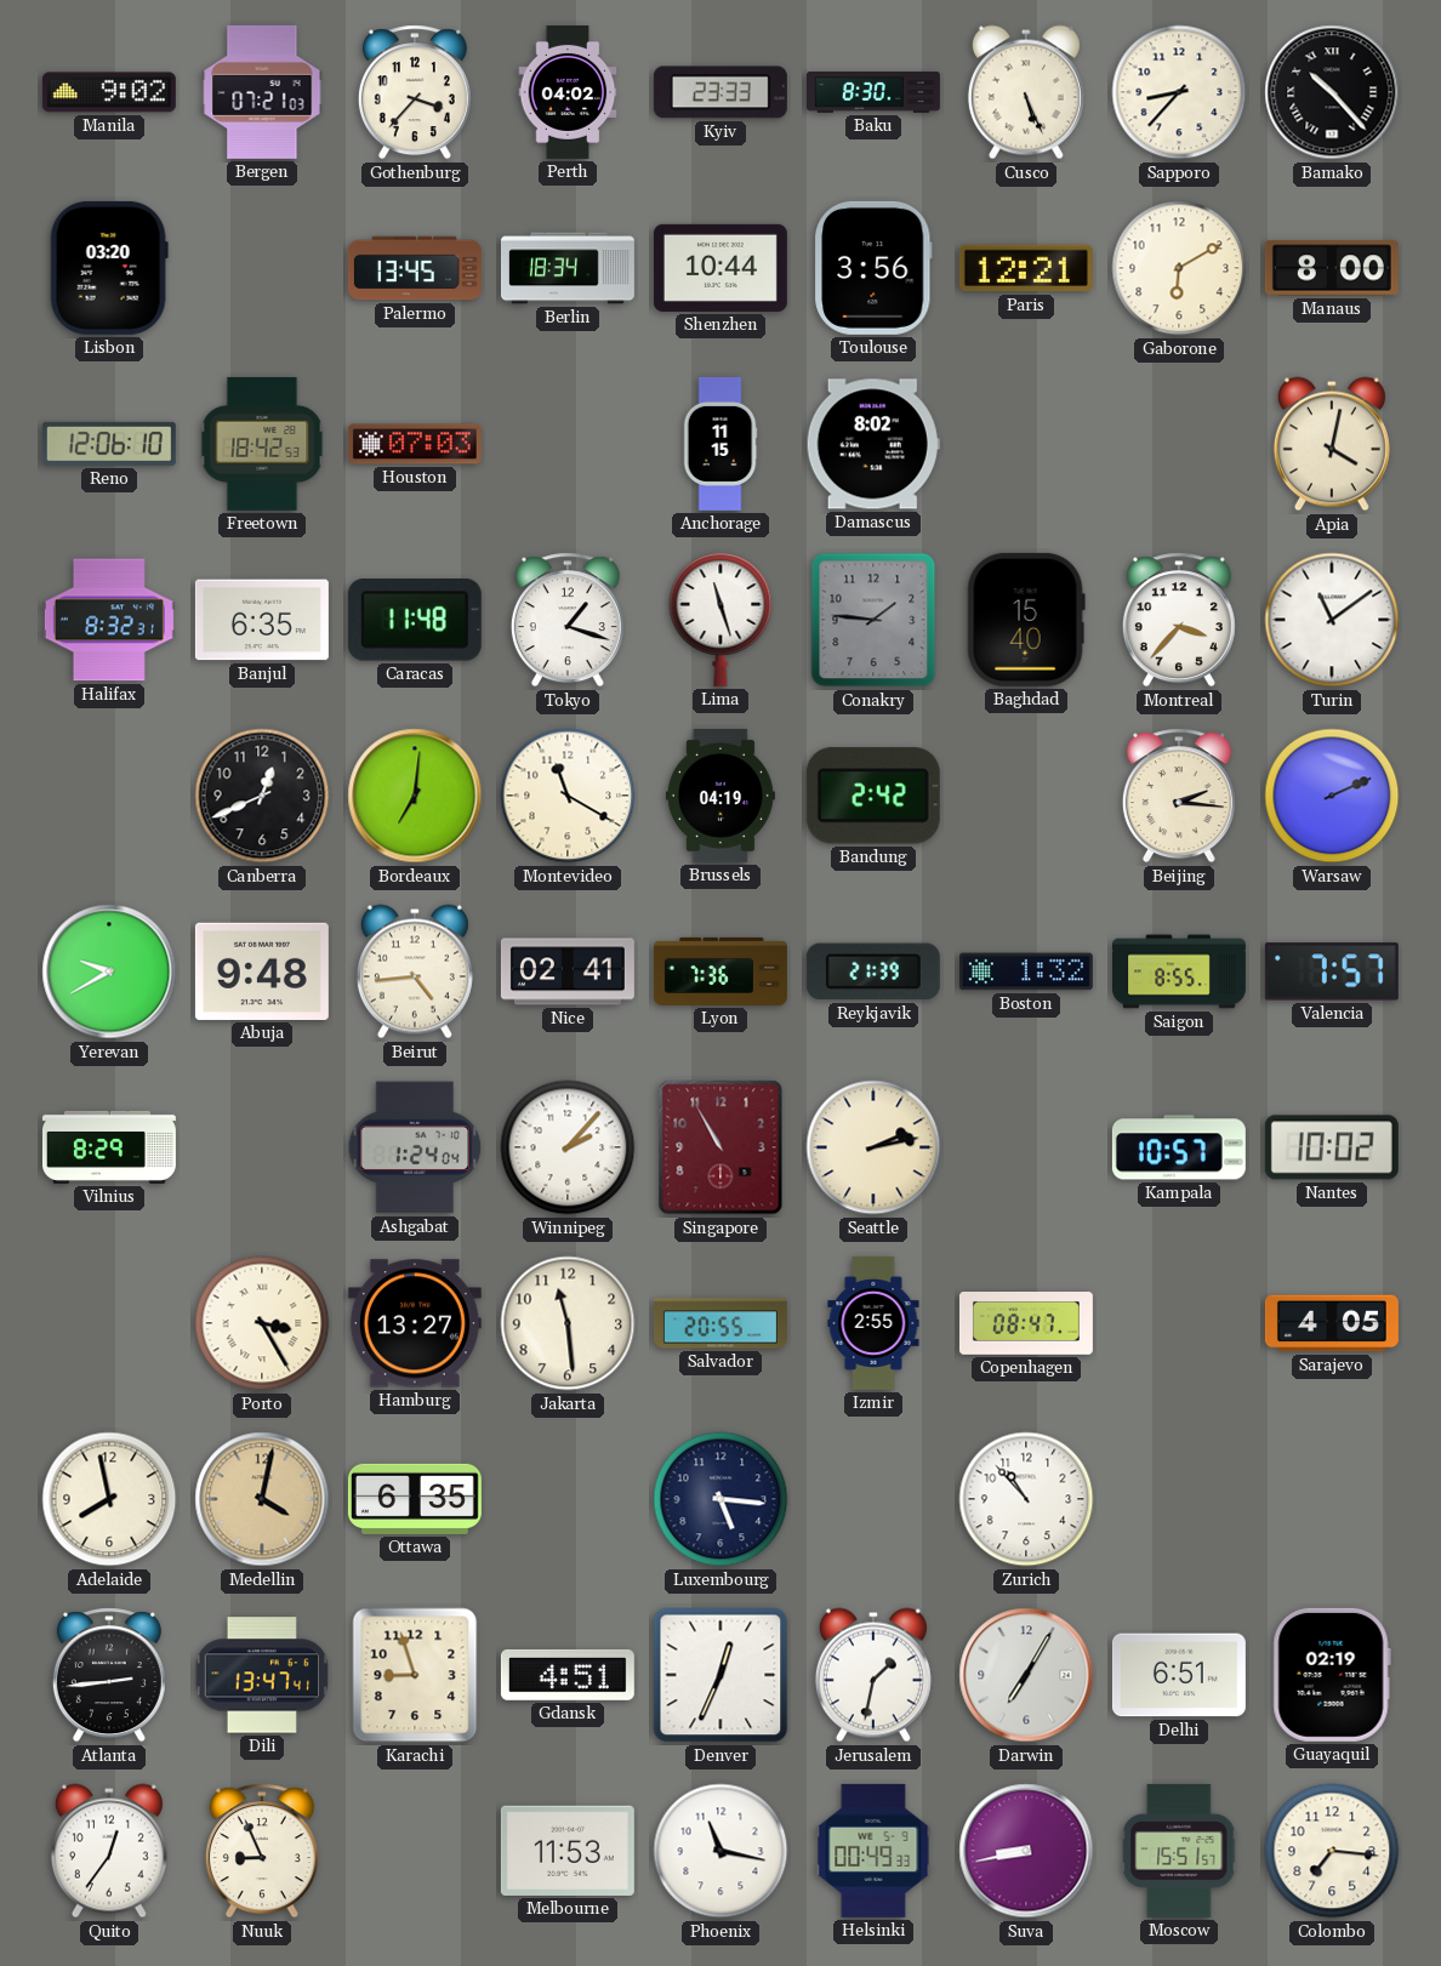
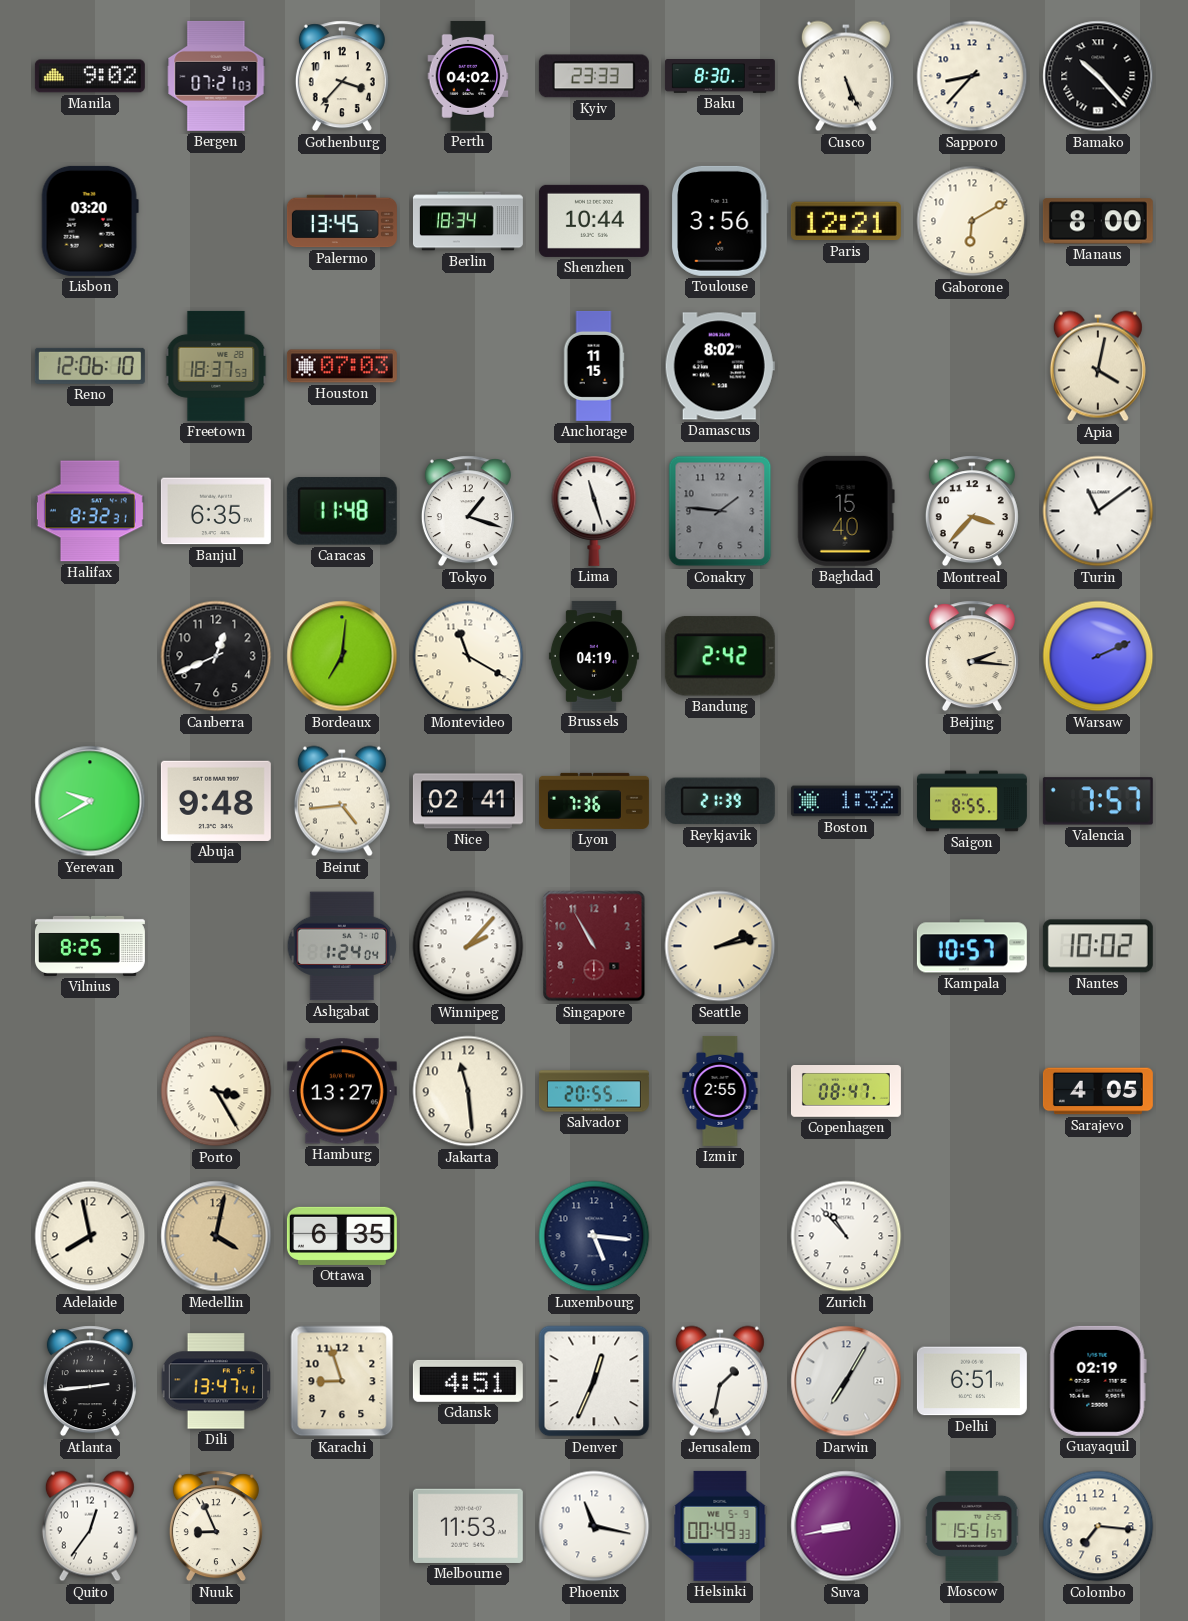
Freetown: 18:42 -> 18:37 (216, 366)
Vilnius: 8:29 -> 8:25 (90, 946)
